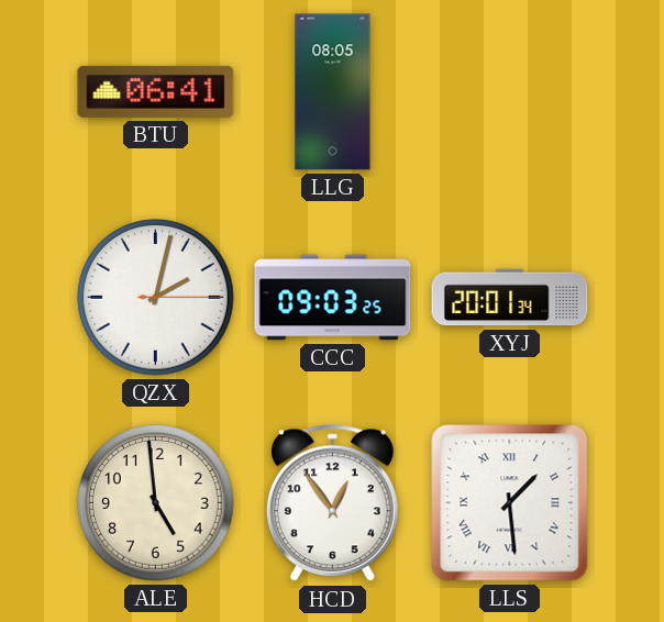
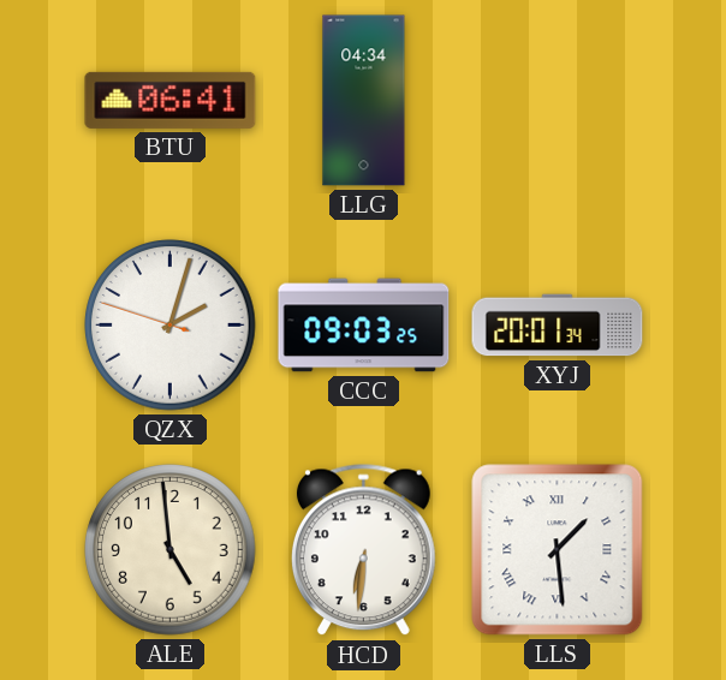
LLG: 08:05 -> 04:34 (364, 101)
QZX: 2:02:15 -> 2:02:48 (171, 326)
HCD: 12:54 -> 6:31 (363, 550)
